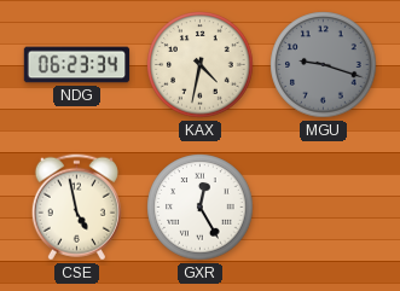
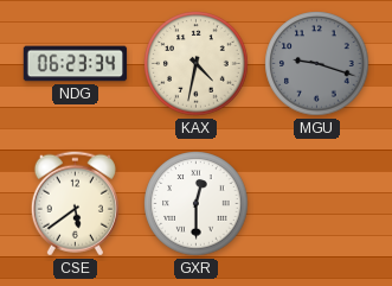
CSE: 4:58 -> 5:39 (75, 204)
GXR: 12:25 -> 12:30 (197, 204)
